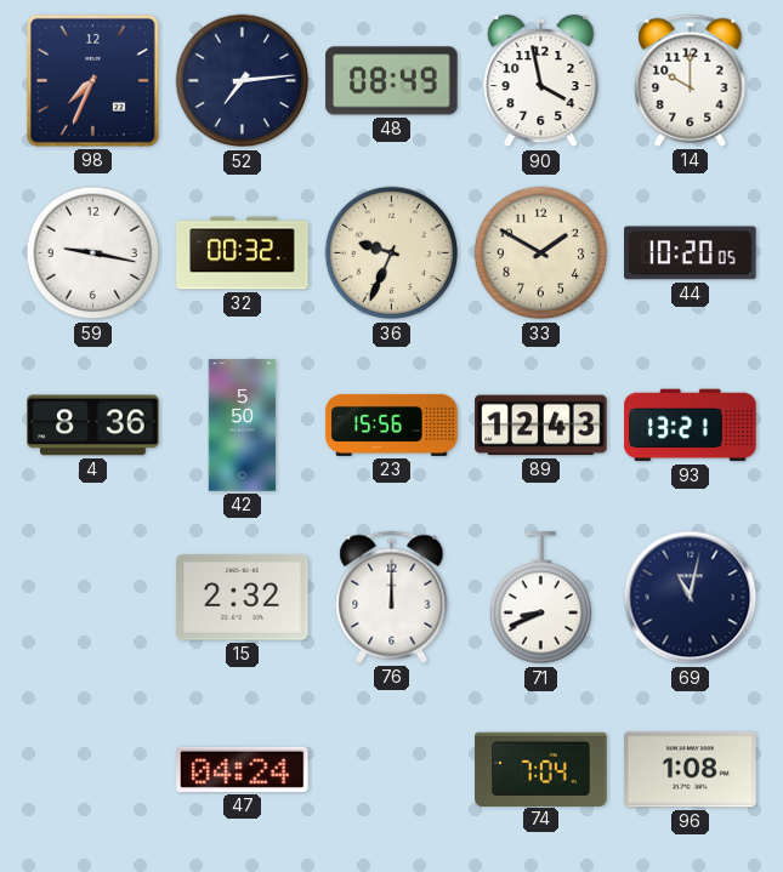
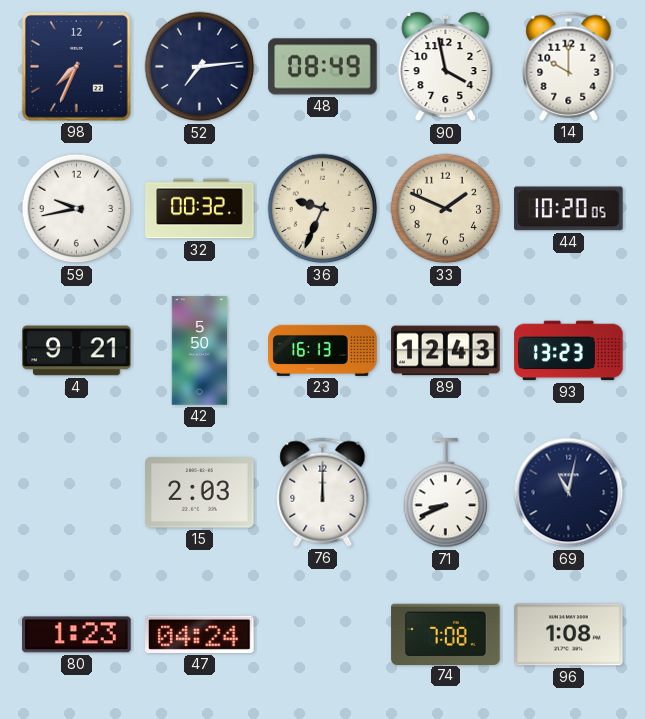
59: 9:17 -> 9:43 (77, 209)
33: 1:50 -> 1:49 (446, 209)
4: 8:36 -> 9:21 (77, 351)
23: 15:56 -> 16:13 (323, 350)
93: 13:21 -> 13:23 (569, 351)
15: 2:32 -> 2:03 (200, 493)
80: none -> 1:23 (77, 635)
74: 7:04 -> 7:08 (446, 634)
